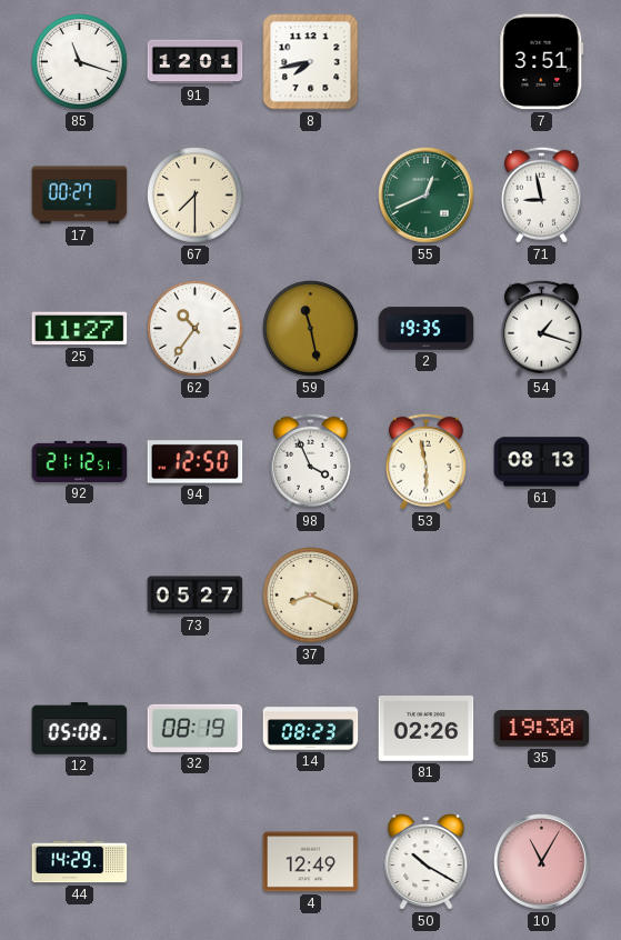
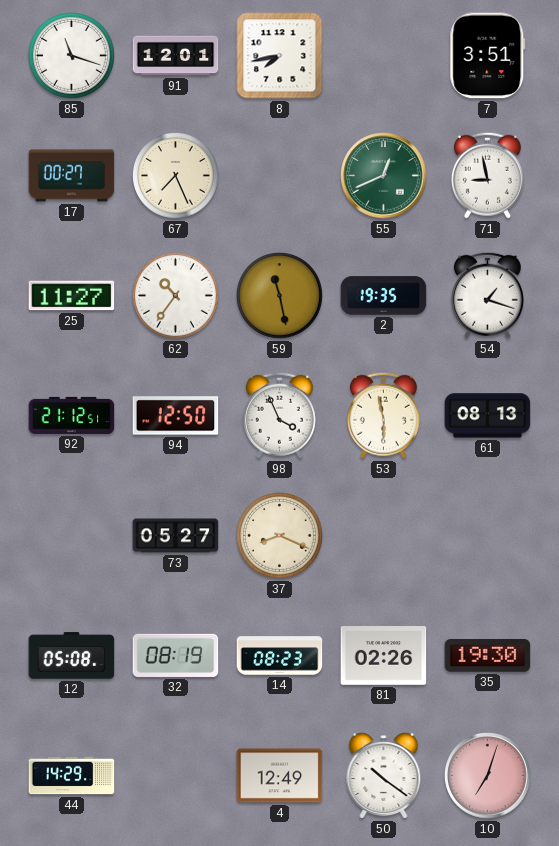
67: 7:30 -> 7:26 (176, 176)
50: 10:20 -> 10:21 (384, 776)
10: 11:05 -> 7:03 (488, 776)
